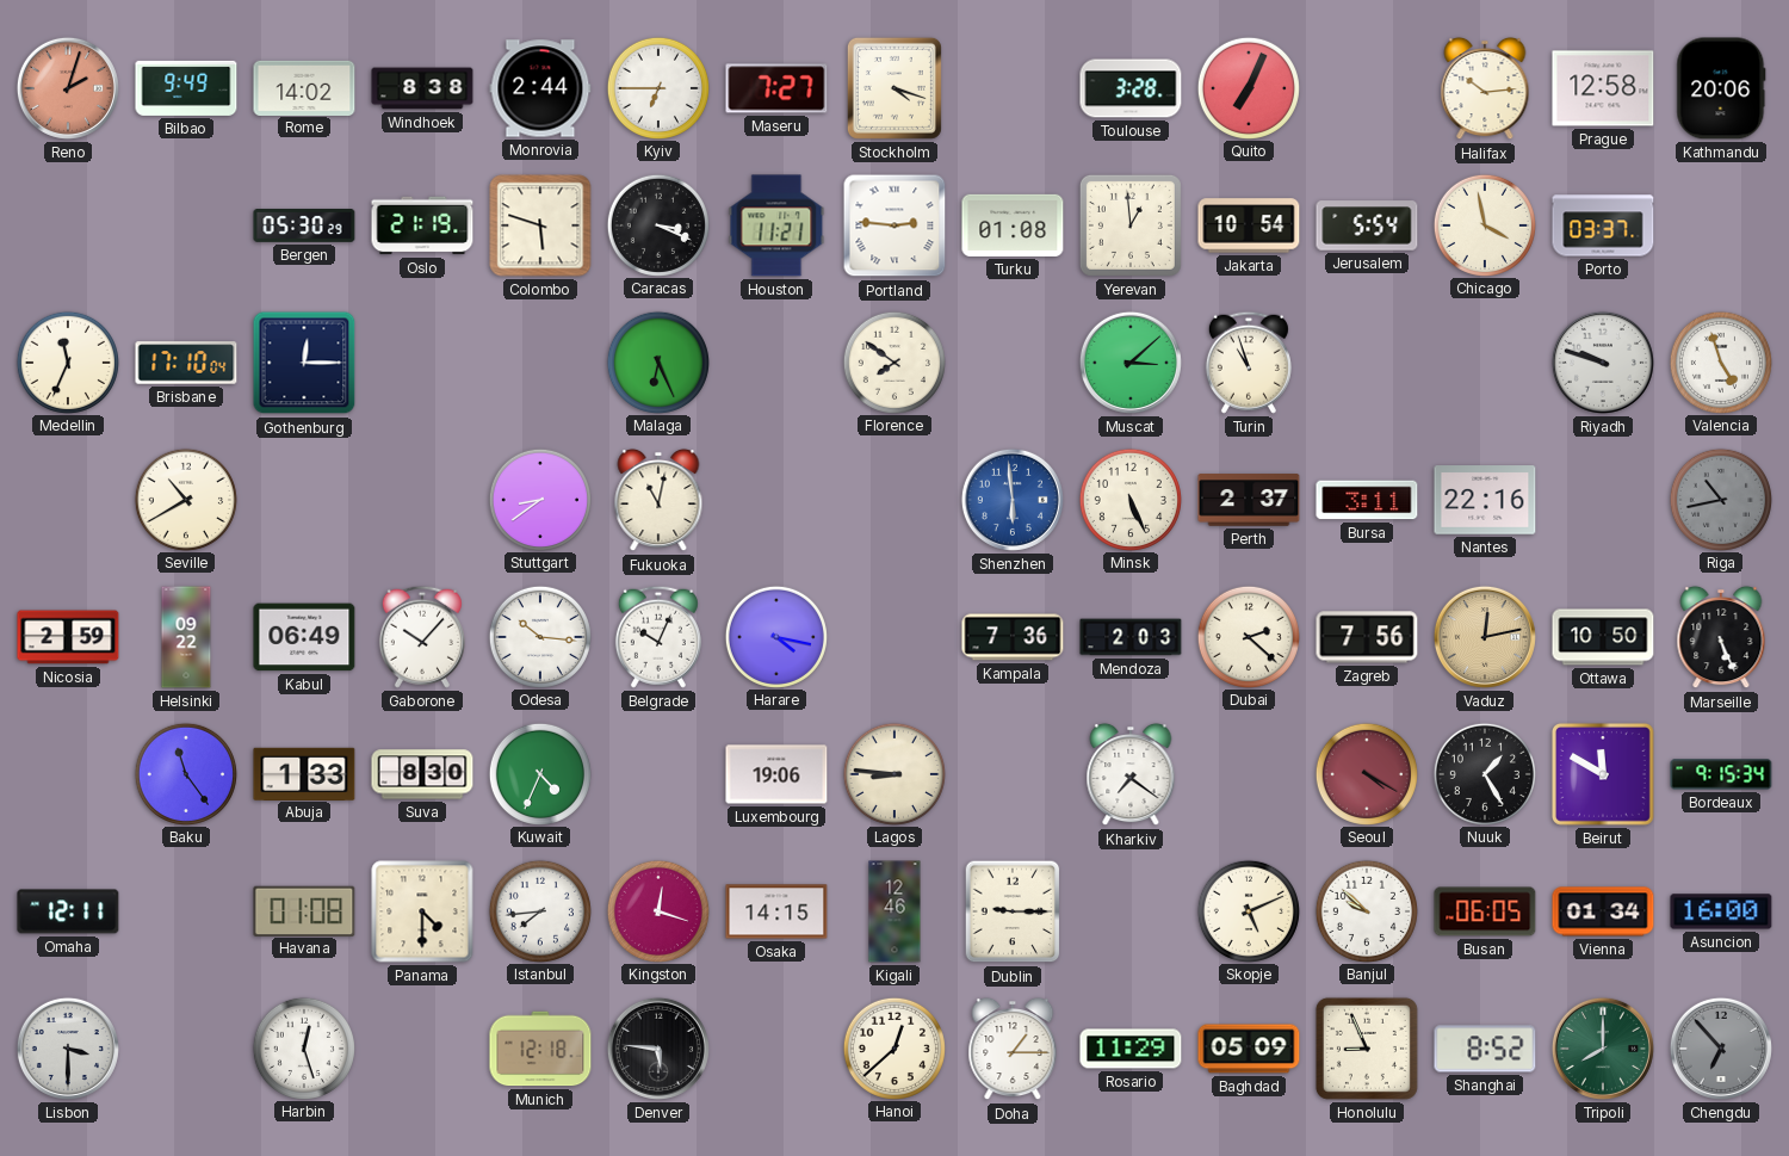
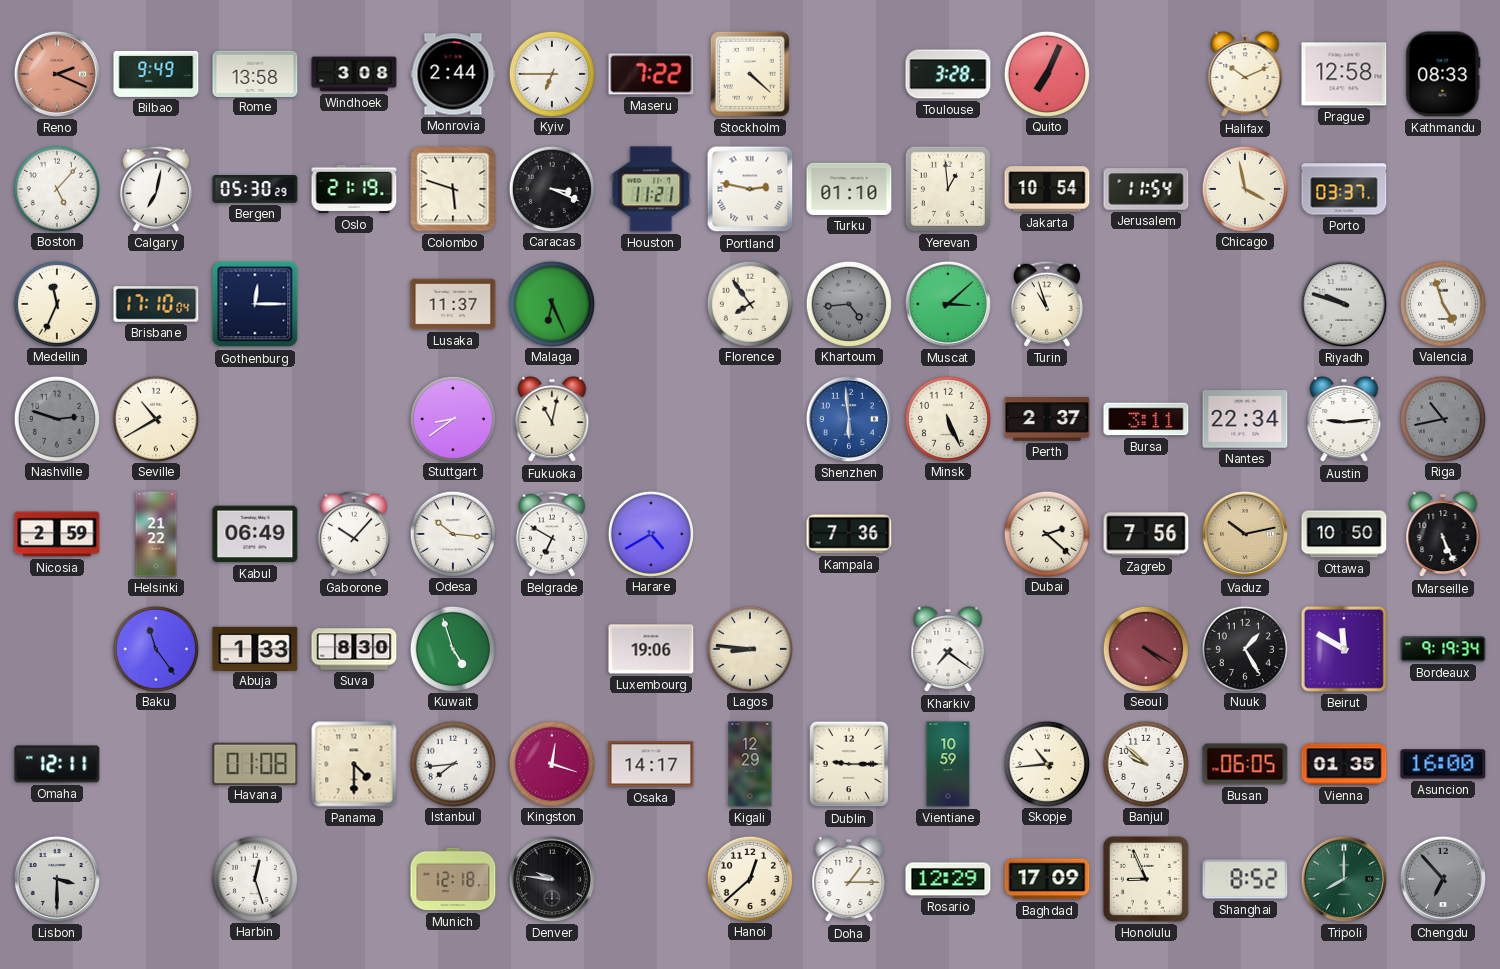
Reno: 2:03 -> 2:19 (57, 74)
Rome: 14:02 -> 13:58 (255, 73)
Windhoek: 8:38 -> 3:08 (354, 74)
Maseru: 7:27 -> 7:22 (651, 74)
Stockholm: 4:18 -> 4:22 (750, 74)
Halifax: 10:14 -> 10:11 (1245, 74)
Kathmandu: 20:06 -> 08:33 (1443, 74)
Boston: none -> 5:07 (56, 188)
Calgary: none -> 7:02 (156, 189)
Portland: 2:46 -> 2:47 (750, 189)
Turku: 01:08 -> 01:10 (849, 189)
Jerusalem: 5:54 -> 11:54 (1146, 189)
Lusaka: none -> 11:37 (453, 304)
Florence: 7:51 -> 7:54 (749, 303)
Khartoum: none -> 4:44 (848, 303)
Nashville: none -> 2:48 (56, 418)
Nantes: 22:16 -> 22:34 (1245, 419)
Austin: none -> 9:14 (1344, 419)
Helsinki: 09:22 -> 21:22 (156, 534)
Belgrade: 10:04 -> 6:50 (552, 534)
Harare: 4:17 -> 4:40 (650, 533)
Mendoza: 2:03 -> none (1131, 637)
Vaduz: 12:13 -> 10:13 (1245, 534)
Kuwait: 4:34 -> 4:57 (452, 648)
Bordeaux: 9:15 -> 9:19 (1443, 649)
Osaka: 14:15 -> 14:17 (651, 764)
Kigali: 12:46 -> 12:29 (750, 764)
Vientiane: none -> 10:59 (948, 764)
Skopje: 5:11 -> 10:44 (1046, 763)
Vienna: 01:34 -> 01:35 (1344, 764)
Denver: 5:46 -> 9:46 (552, 879)
Rosario: 11:29 -> 12:29 (948, 879)
Baghdad: 05:09 -> 17:09 (1047, 879)
